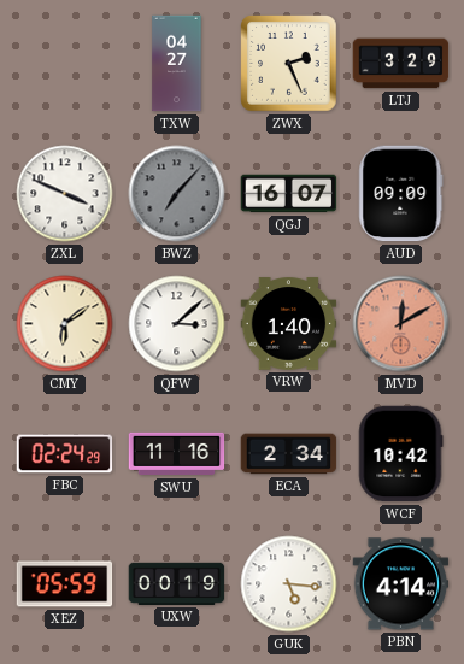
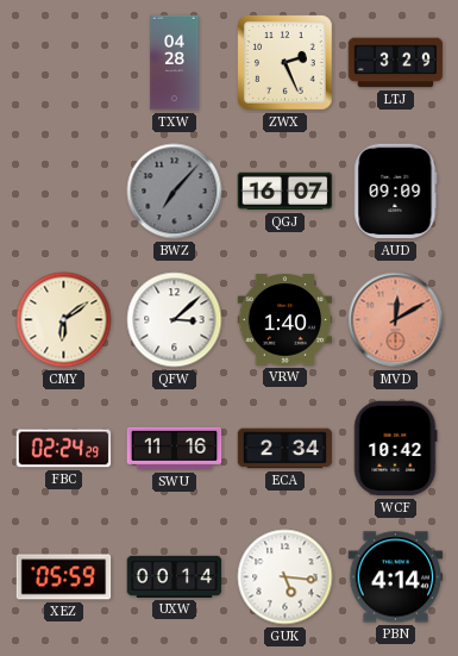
TXW: 04:27 -> 04:28 (175, 63)
ZXL: 3:49 -> none (65, 194)
UXW: 00:19 -> 00:14 (175, 576)
